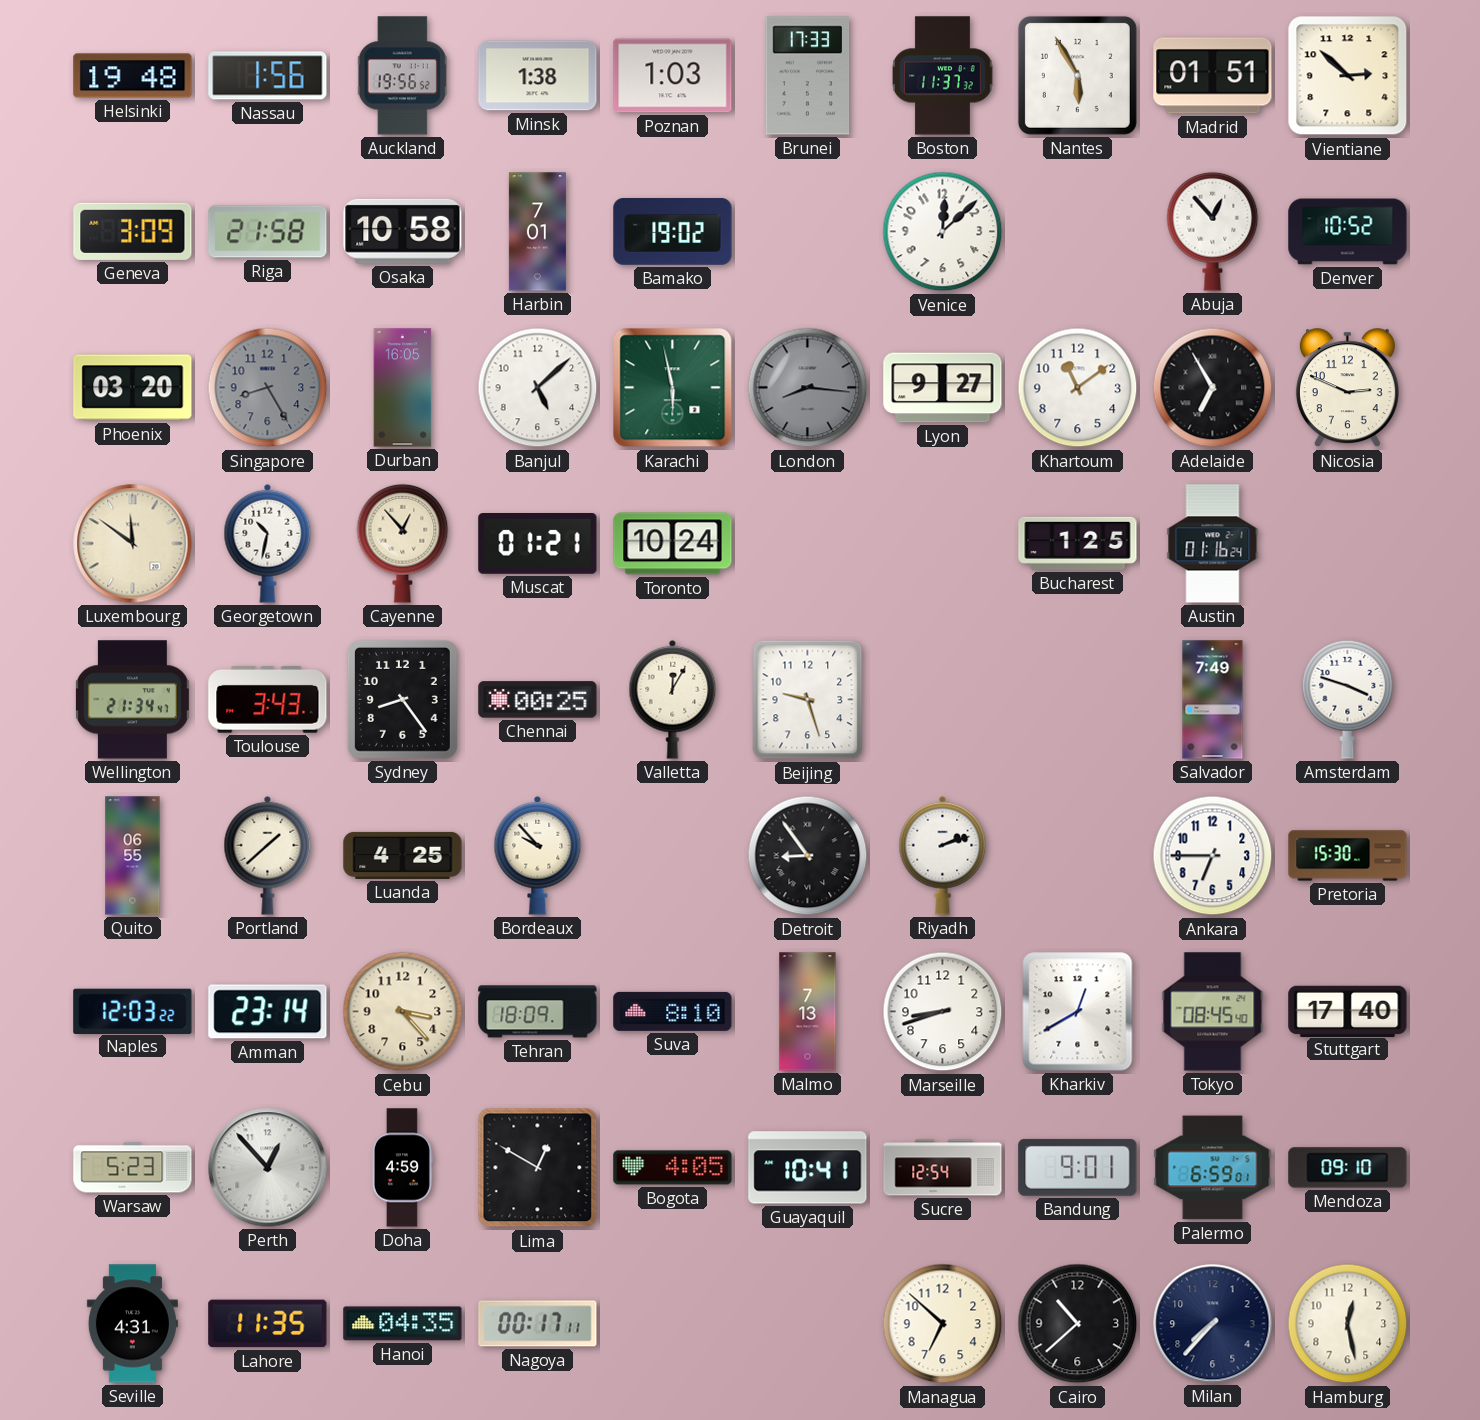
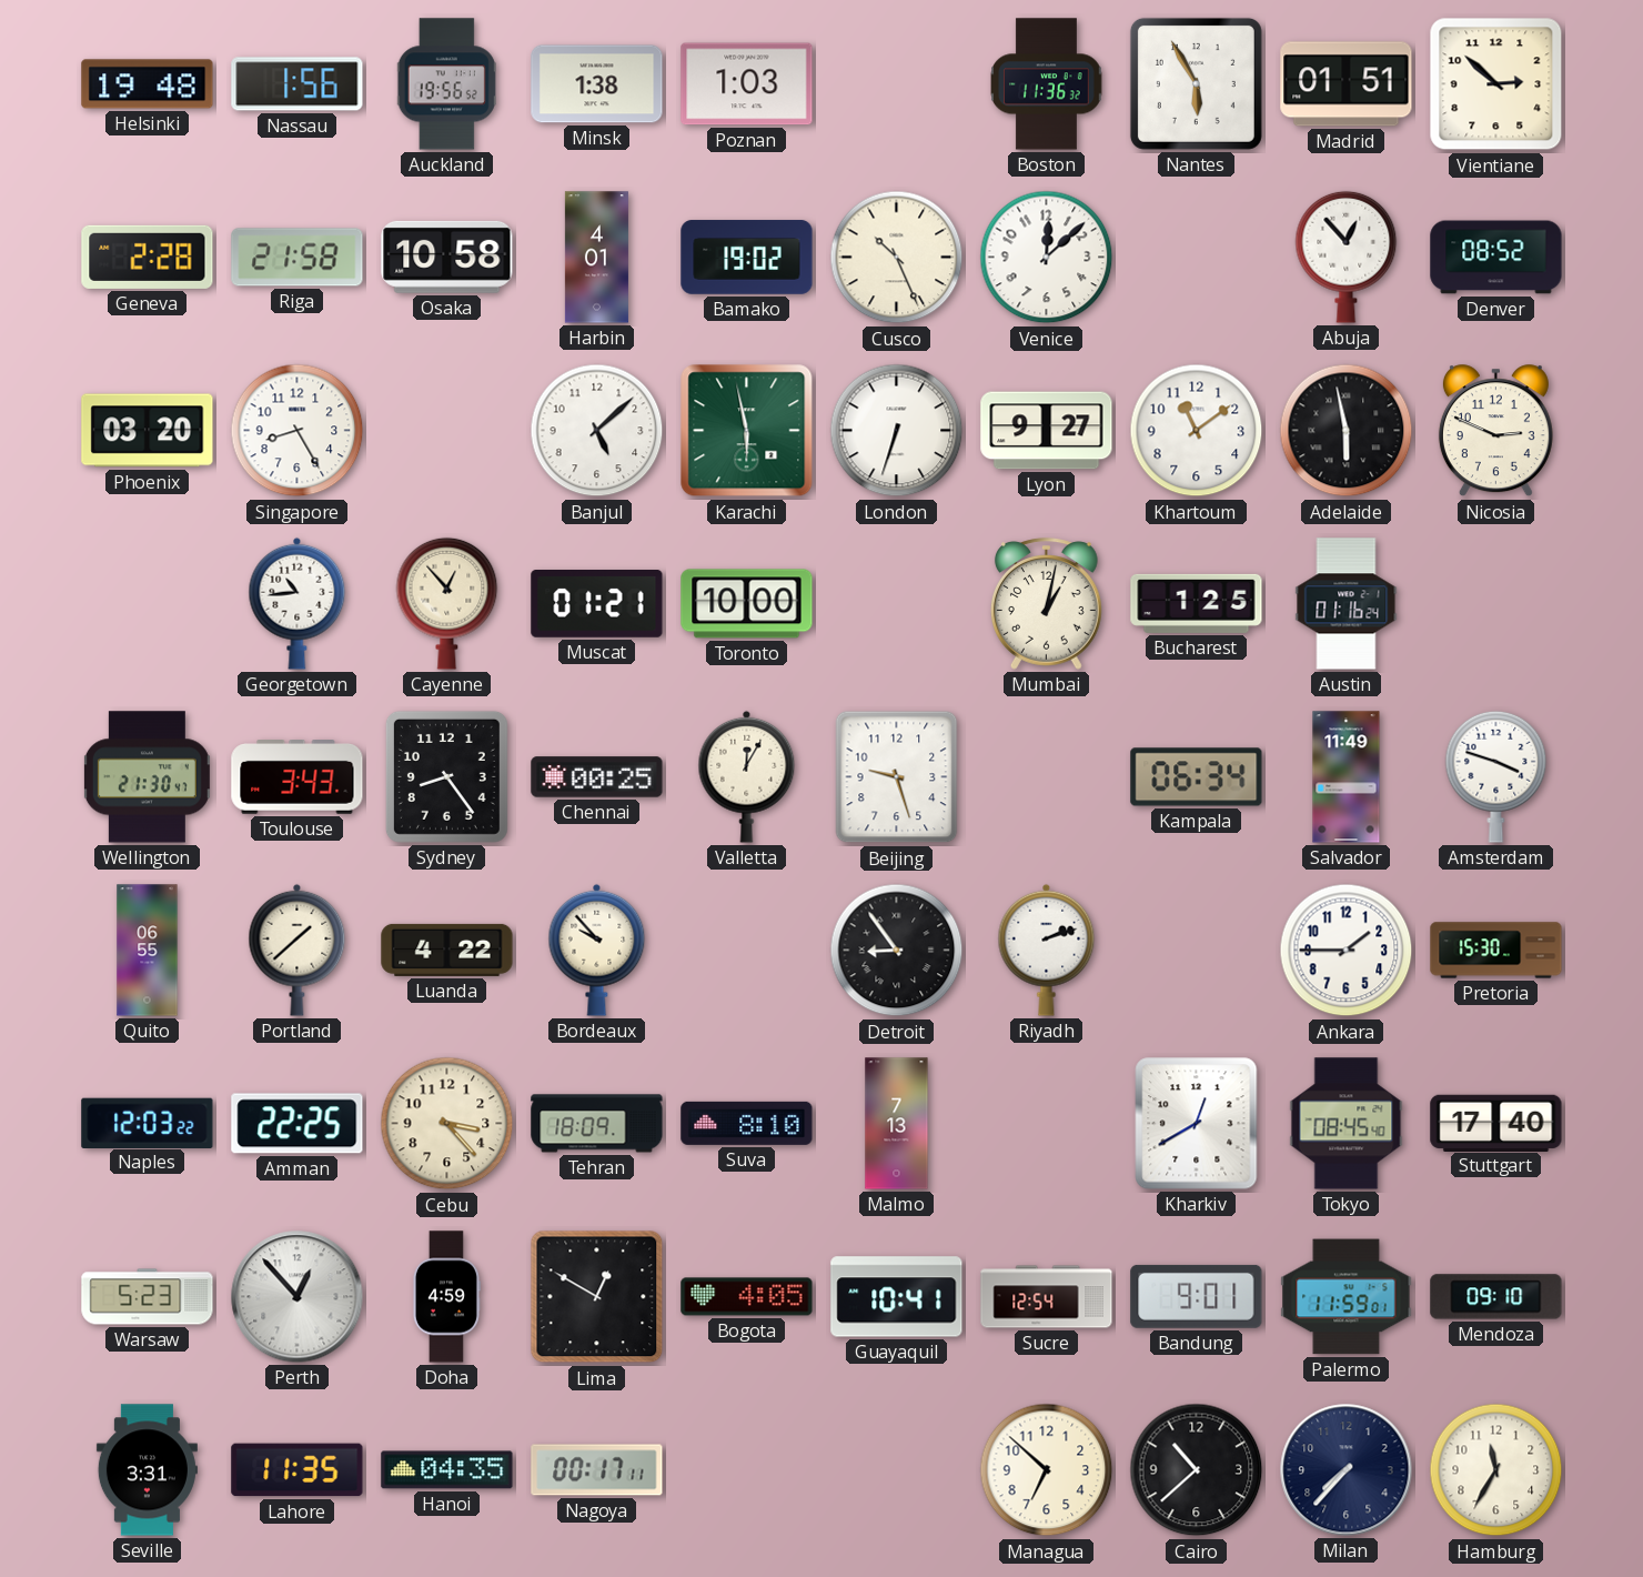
Brunei: 17:33 -> none (808, 76)
Boston: 11:37 -> 11:36 (1047, 84)
Geneva: 3:09 -> 2:28 (148, 257)
Harbin: 7:01 -> 4:01 (596, 258)
Cusco: none -> 10:26 (897, 258)
Denver: 10:52 -> 08:52 (1496, 258)
Singapore dial: grey -> white (298, 431)
Durban: 16:05 -> none (403, 388)
London: 8:16 -> 6:33 (897, 431)
London dial: grey -> white (897, 431)
Adelaide: 6:55 -> 5:58 (1347, 431)
Luxembourg: 11:51 -> none (133, 544)
Georgetown: 10:32 -> 10:44 (298, 603)
Toronto: 10:24 -> 10:00 (747, 604)
Mumbai: none -> 1:02 (1047, 604)
Wellington: 21:34 -> 21:30 (147, 777)
Kampala: none -> 06:34 (1197, 777)
Salvador: 7:49 -> 11:49 (1347, 777)
Luanda: 4:25 -> 4:22 (447, 950)
Ankara: 6:45 -> 1:45 (1347, 951)
Amman: 23:14 -> 22:25 (298, 1124)
Marseille: 8:42 -> none (943, 1012)
Palermo: 6:59 -> 11:59 (1347, 1297)
Seville: 4:31 -> 3:31 (147, 1470)
Hamburg: 12:28 -> 11:35 (1496, 1470)
